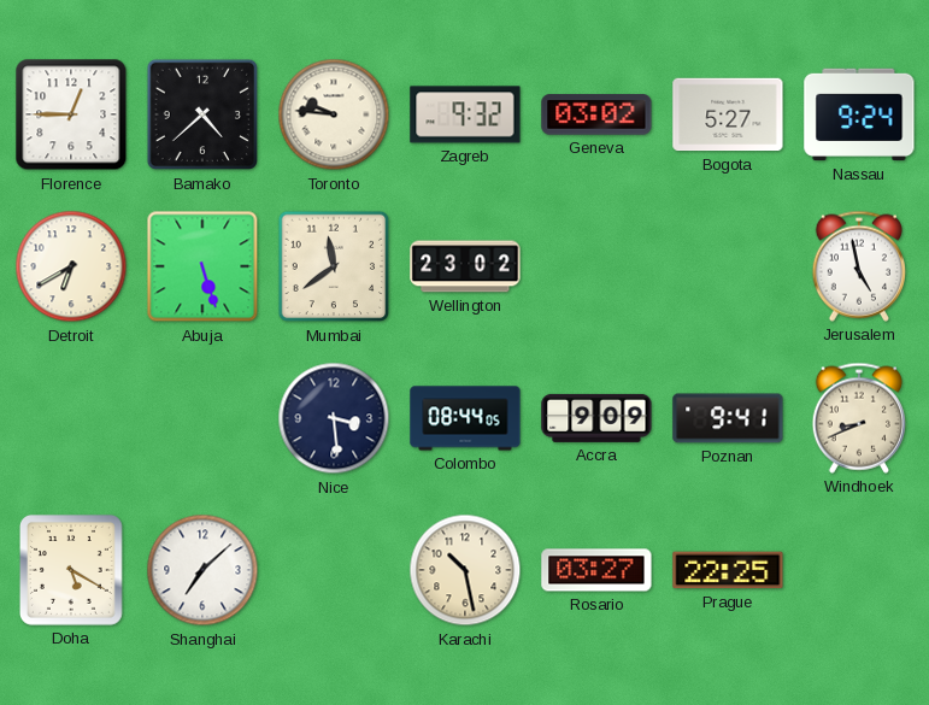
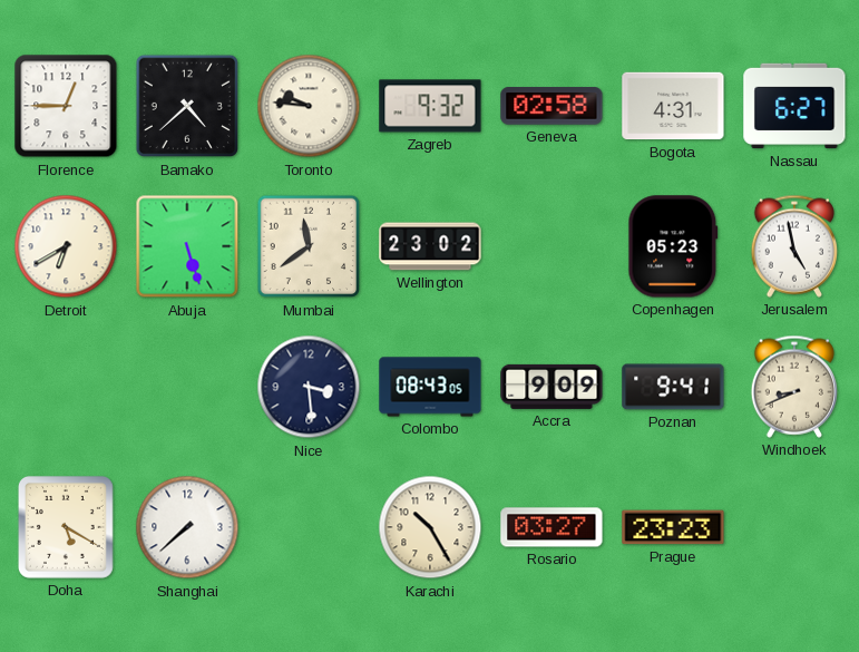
Geneva: 03:02 -> 02:58 (551, 106)
Bogota: 5:27 -> 4:31 (673, 106)
Nassau: 9:24 -> 6:27 (794, 106)
Copenhagen: none -> 05:23 (673, 246)
Colombo: 08:44 -> 08:43 (430, 387)
Shanghai: 7:08 -> 7:38 (187, 527)
Karachi: 10:28 -> 10:25 (430, 527)
Prague: 22:25 -> 23:23 (673, 527)
